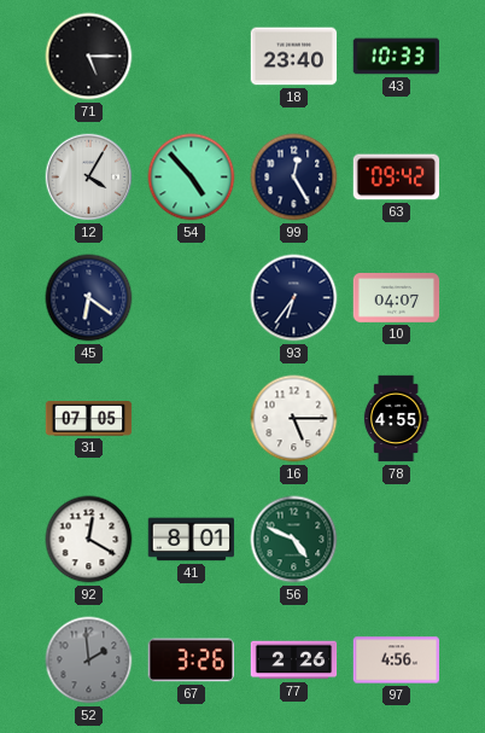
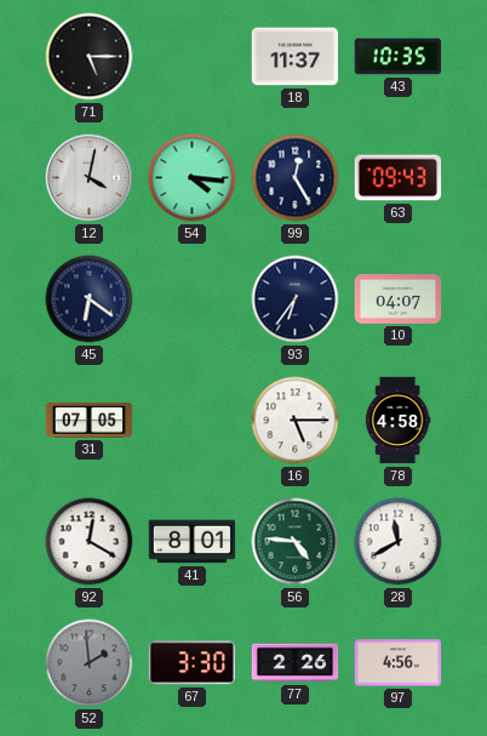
18: 23:40 -> 11:37 (296, 57)
43: 10:33 -> 10:35 (399, 57)
12: 4:05 -> 4:02 (90, 178)
54: 4:53 -> 4:16 (193, 178)
63: 09:42 -> 09:43 (399, 178)
78: 4:55 -> 4:58 (397, 421)
56: 4:49 -> 4:46 (296, 542)
28: none -> 11:40 (399, 542)
67: 3:26 -> 3:30 (191, 663)
